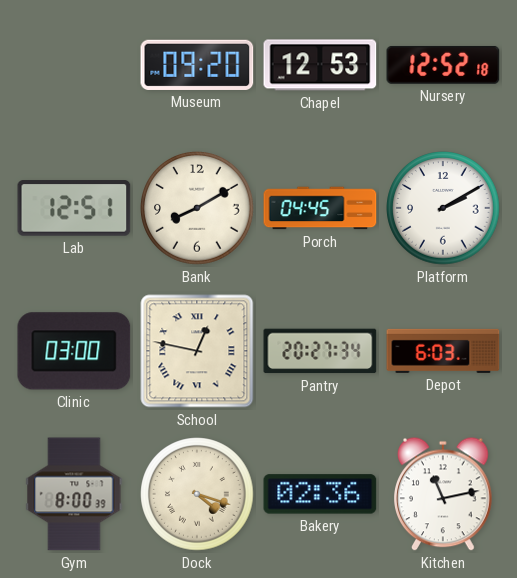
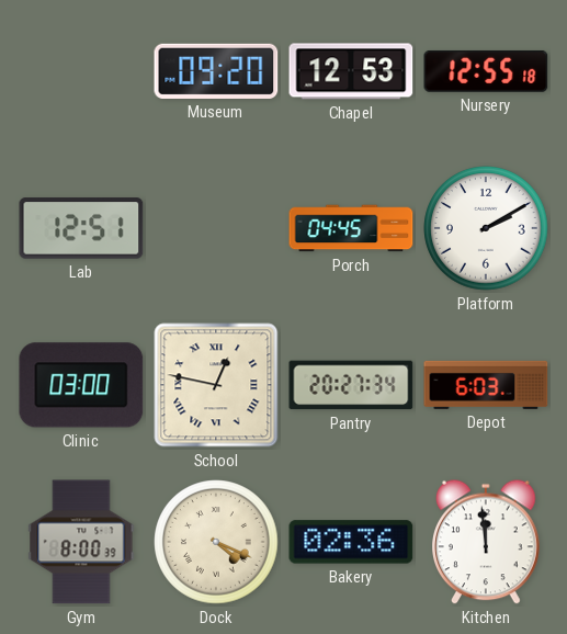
Nursery: 12:52 -> 12:55 (486, 71)
Bank: 8:10 -> none (197, 208)
Dock: 4:18 -> 4:19 (216, 542)
Kitchen: 11:13 -> 11:59 (486, 542)
